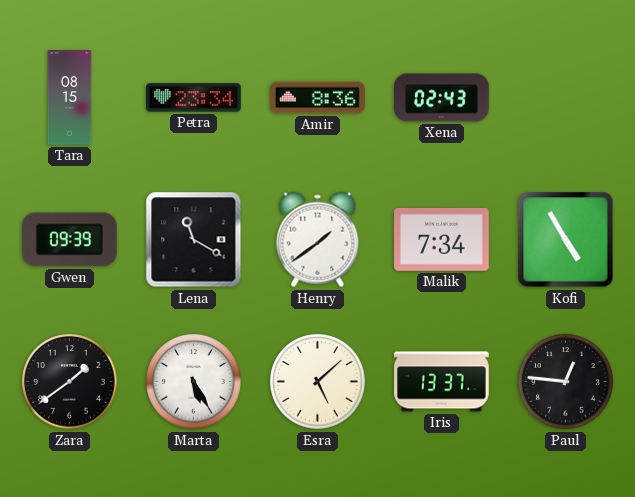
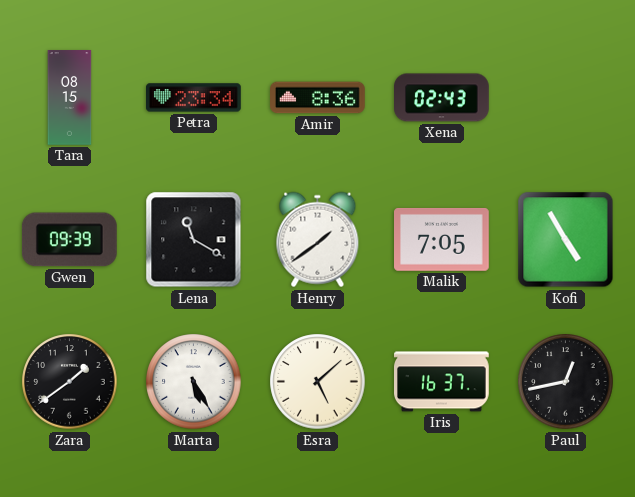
Malik: 7:34 -> 7:05 (442, 240)
Iris: 13:37 -> 16:37 (442, 382)
Paul: 12:46 -> 12:43 (566, 382)
